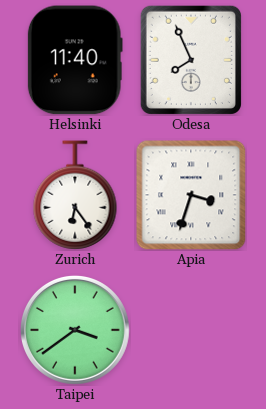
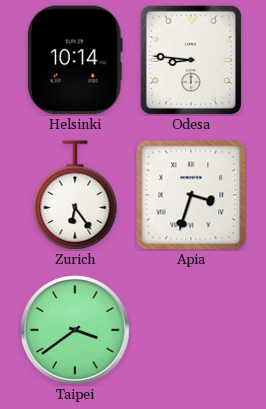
Helsinki: 11:40 -> 10:14 (75, 60)
Odesa: 7:56 -> 8:46 (191, 60)
